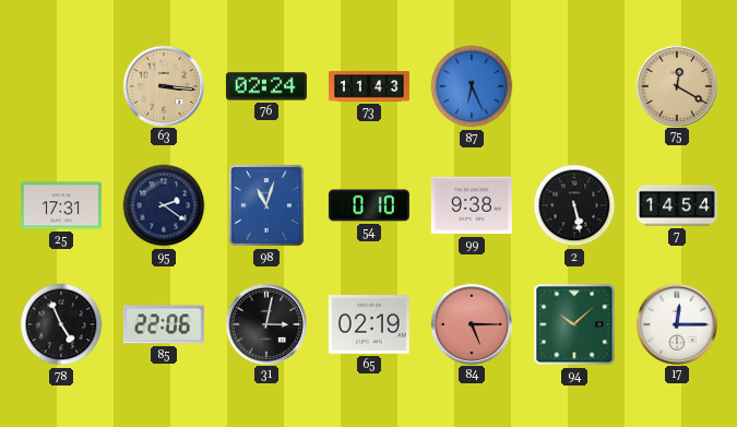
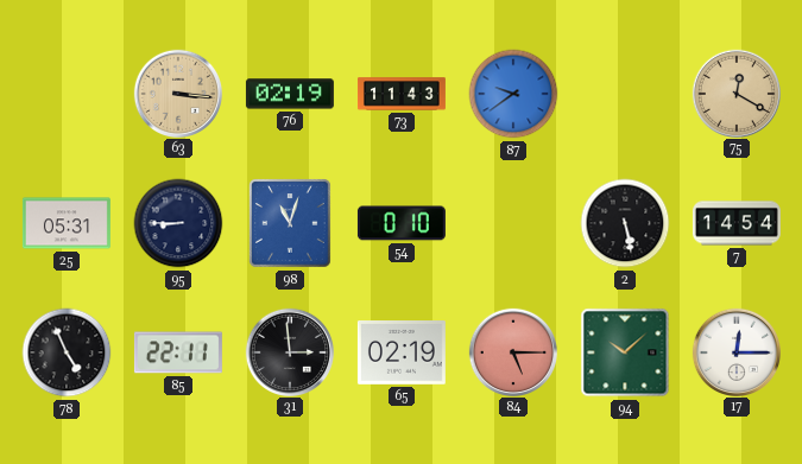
76: 02:24 -> 02:19 (290, 94)
87: 6:26 -> 9:39 (513, 94)
25: 17:31 -> 05:31 (67, 223)
95: 2:21 -> 8:45 (178, 223)
99: 9:38 -> none (472, 205)
85: 22:06 -> 22:11 (178, 352)
31: 3:02 -> 2:59 (289, 351)
